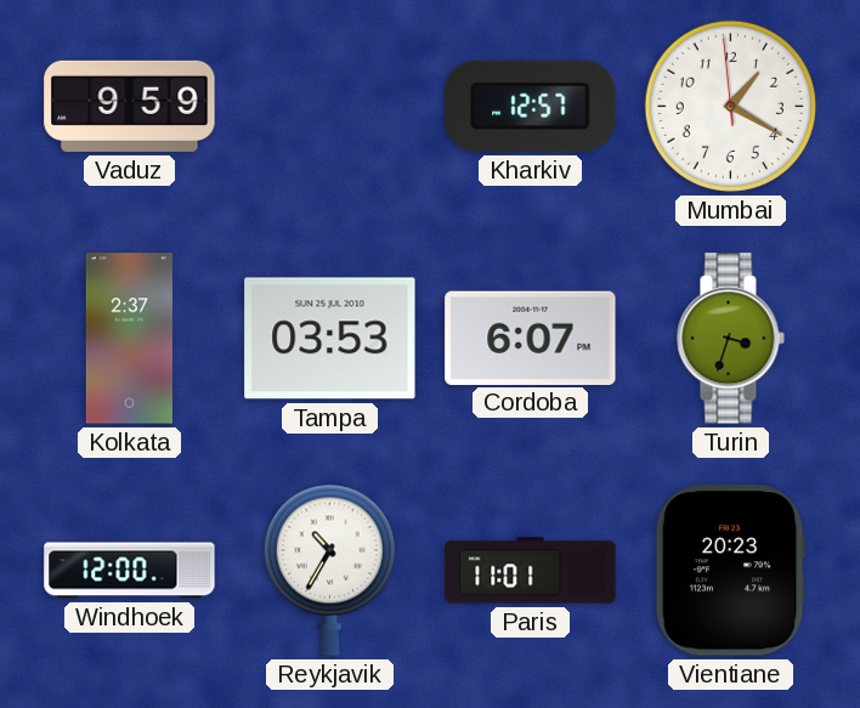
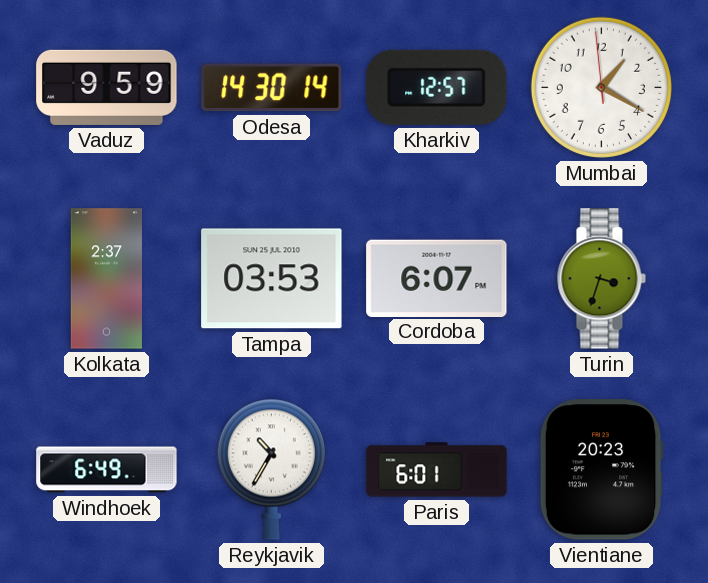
Odesa: none -> 14:30 (272, 88)
Windhoek: 12:00 -> 6:49 (107, 470)
Paris: 11:01 -> 6:01 (437, 470)
